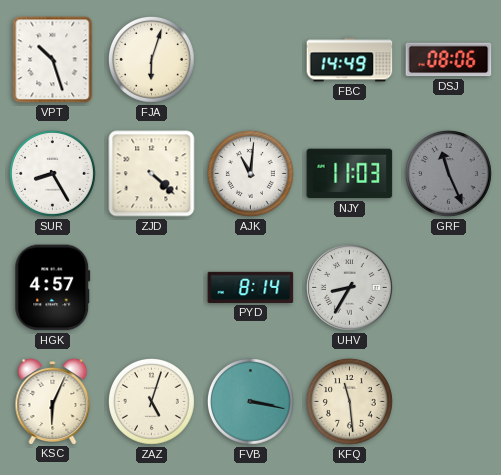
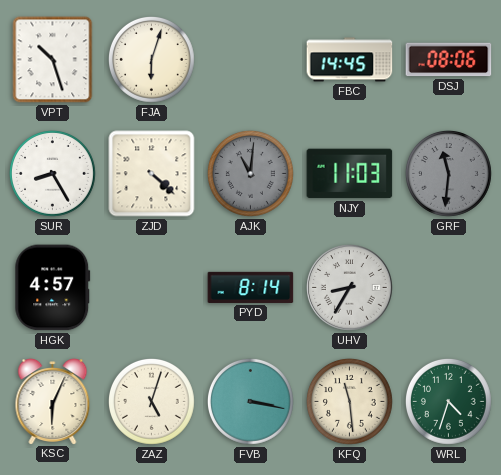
FBC: 14:49 -> 14:45 (350, 60)
AJK dial: white -> grey (251, 174)
GRF: 11:26 -> 11:31 (449, 174)
WRL: none -> 4:33 (449, 402)
